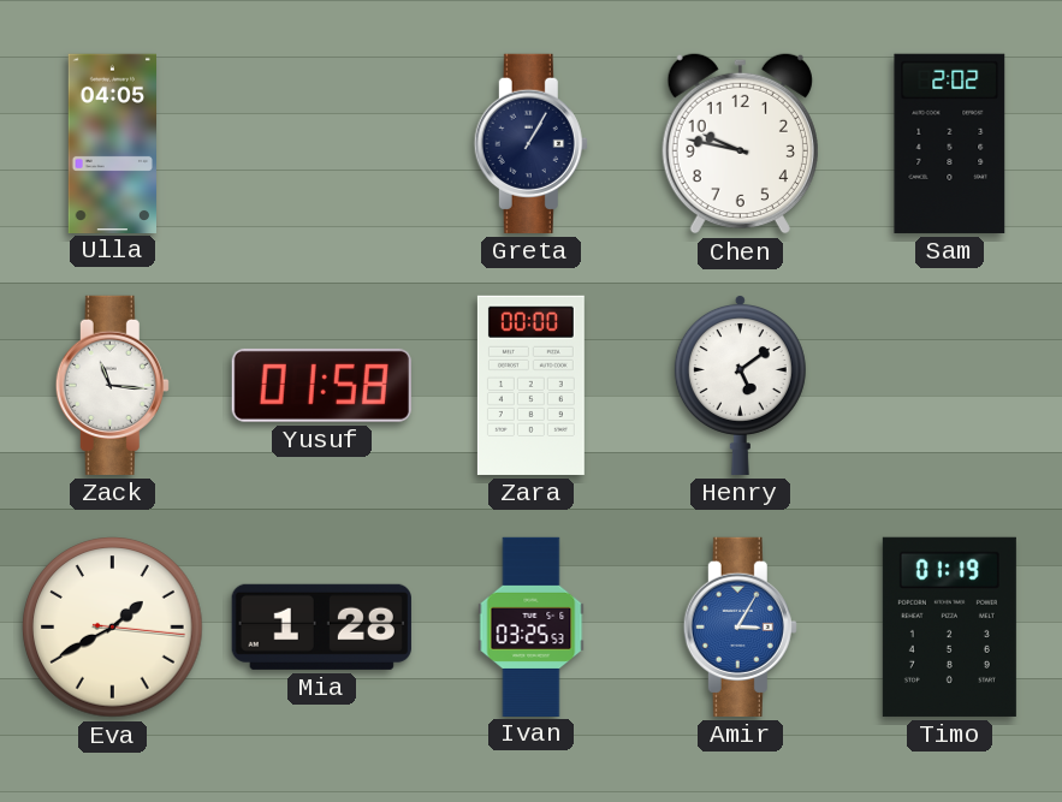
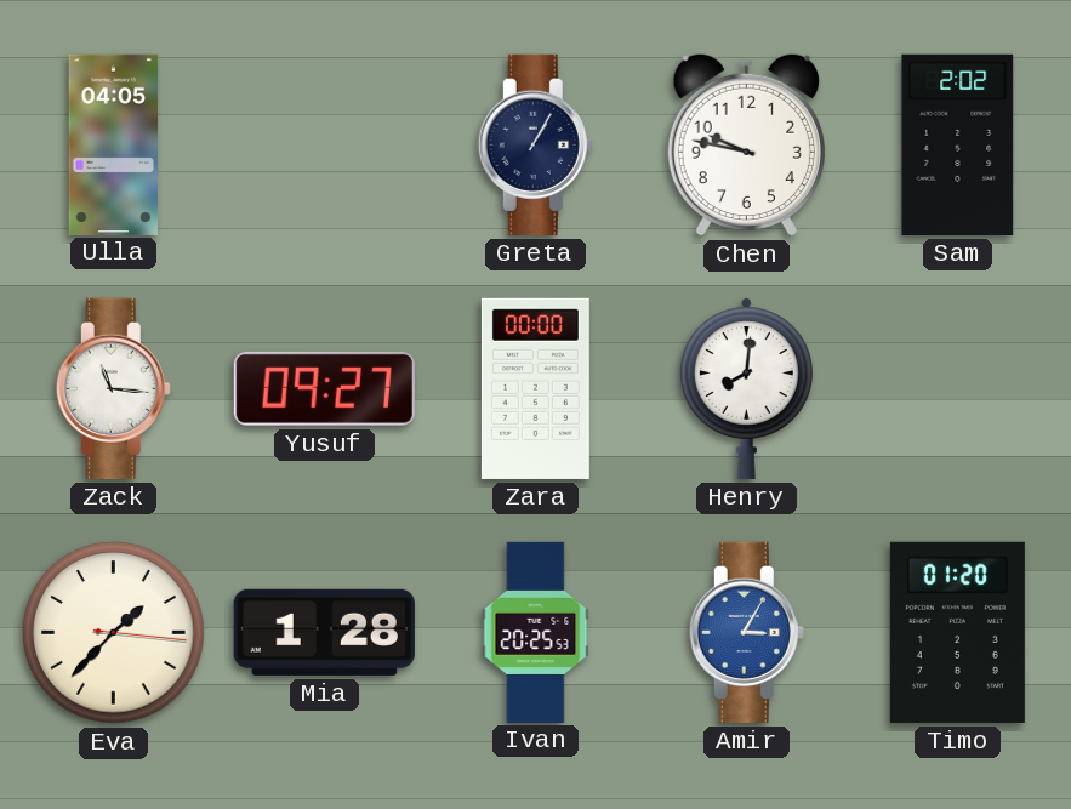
Yusuf: 01:58 -> 09:27 (324, 388)
Henry: 5:09 -> 8:01 (746, 388)
Eva: 1:40 -> 1:37 (114, 633)
Ivan: 03:25 -> 20:25 (536, 632)
Timo: 01:19 -> 01:20 (957, 632)
